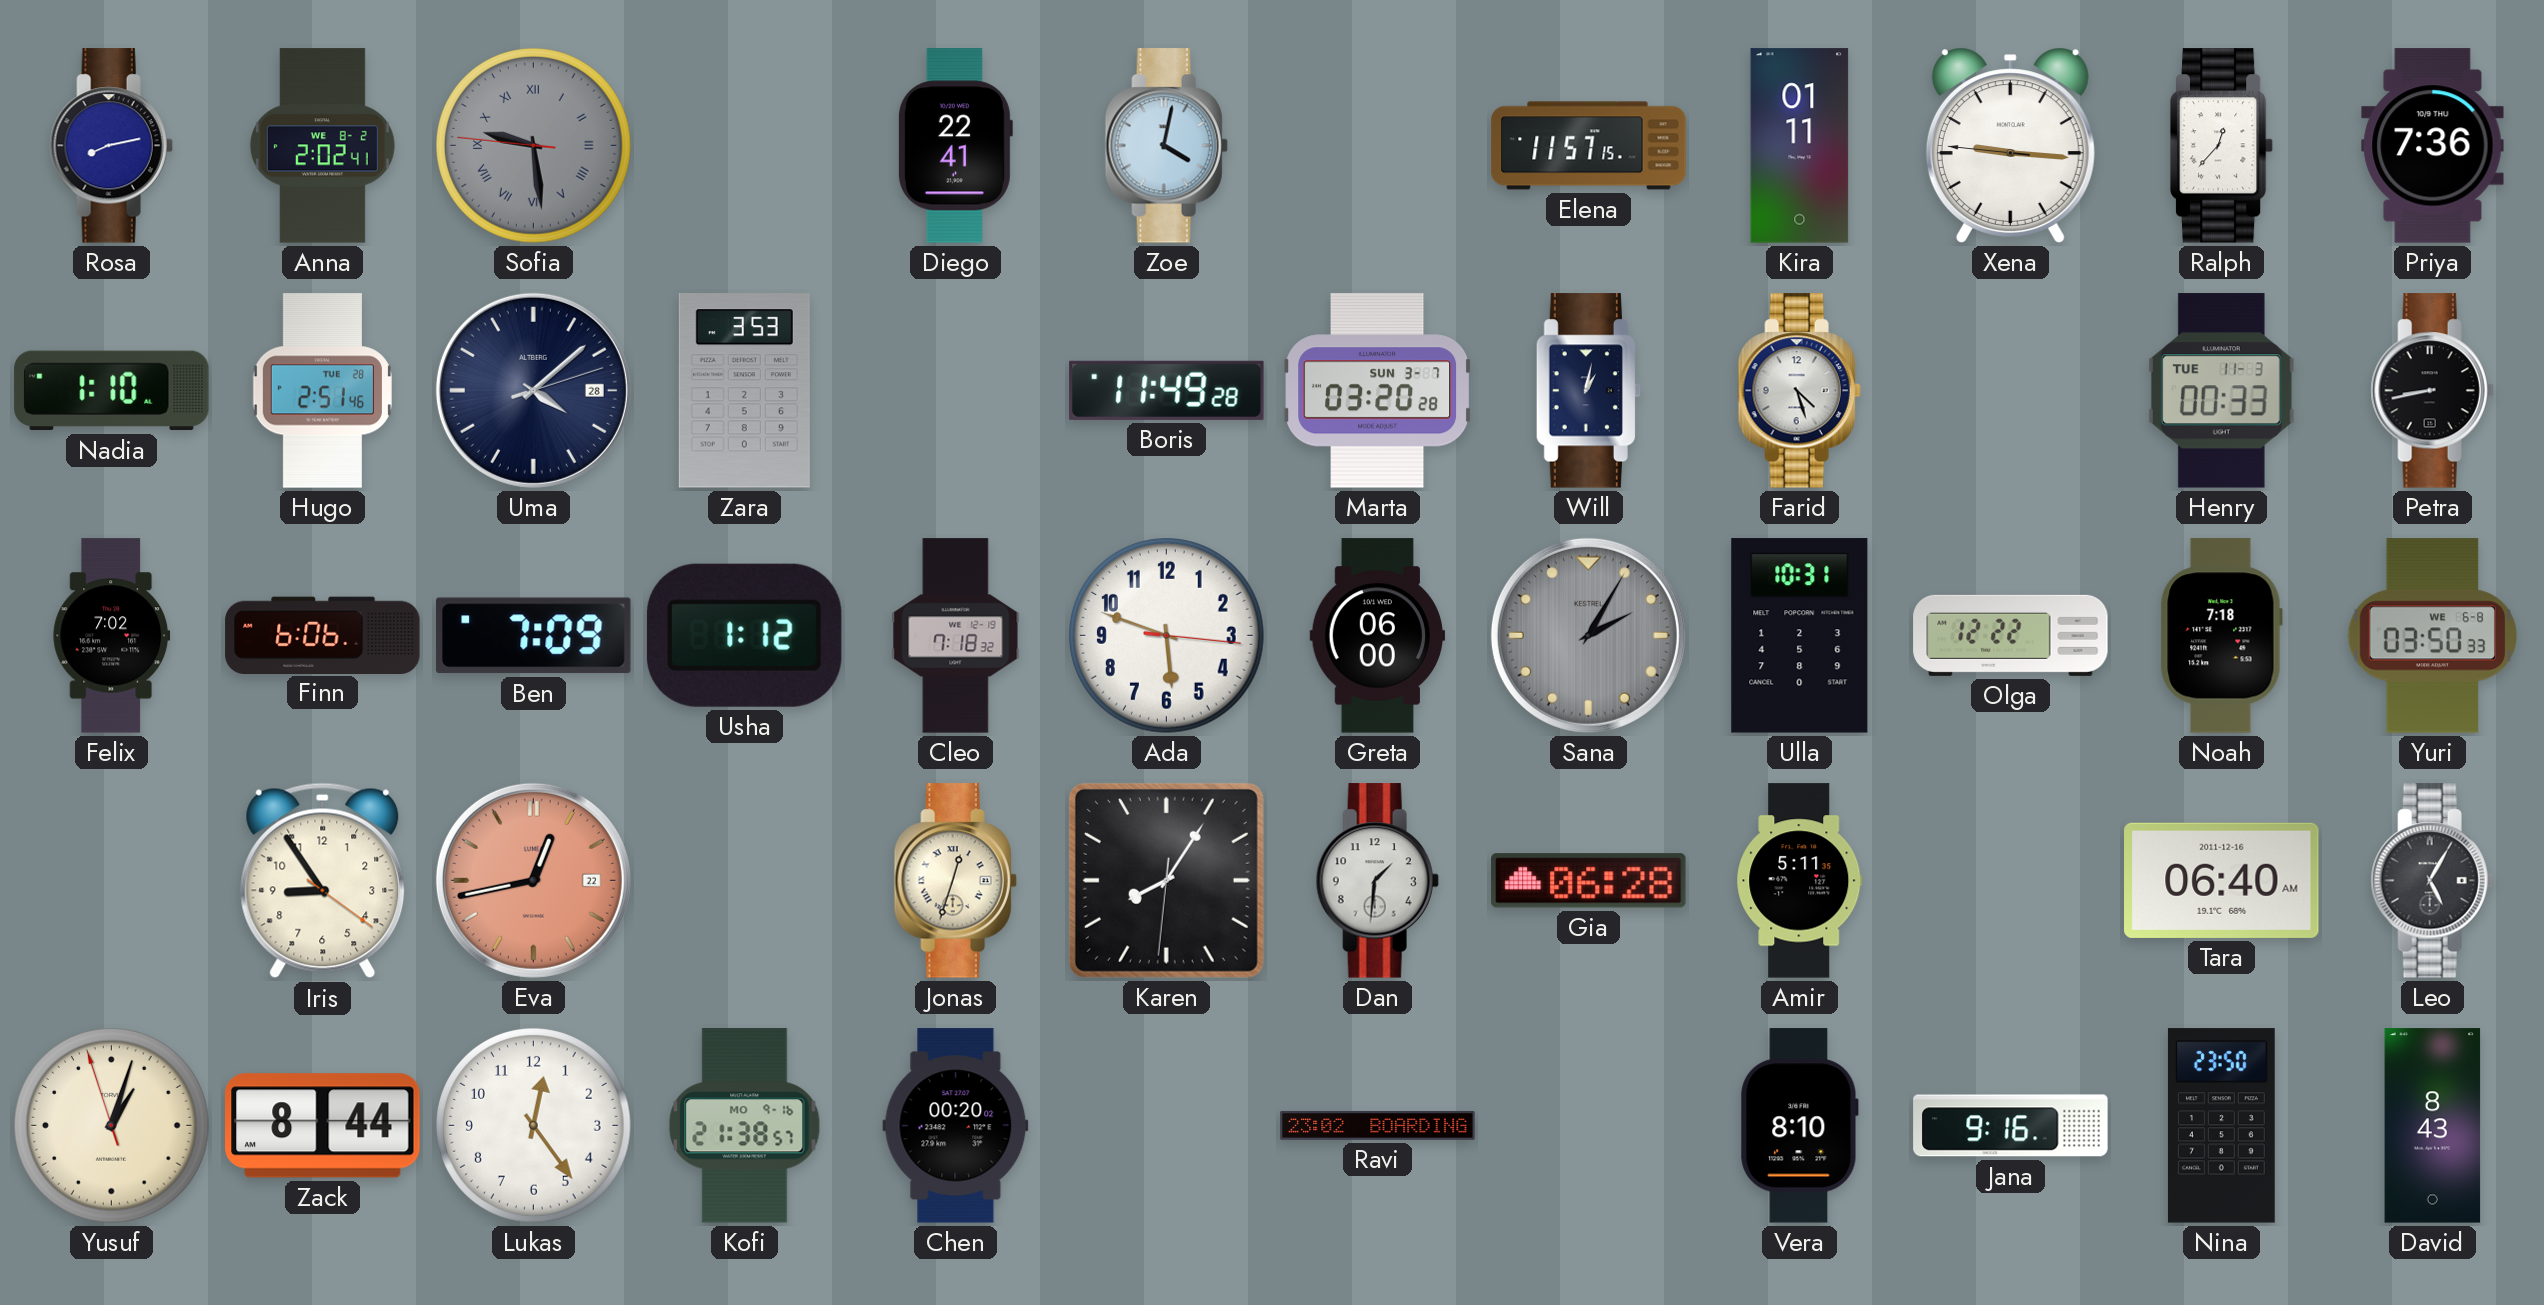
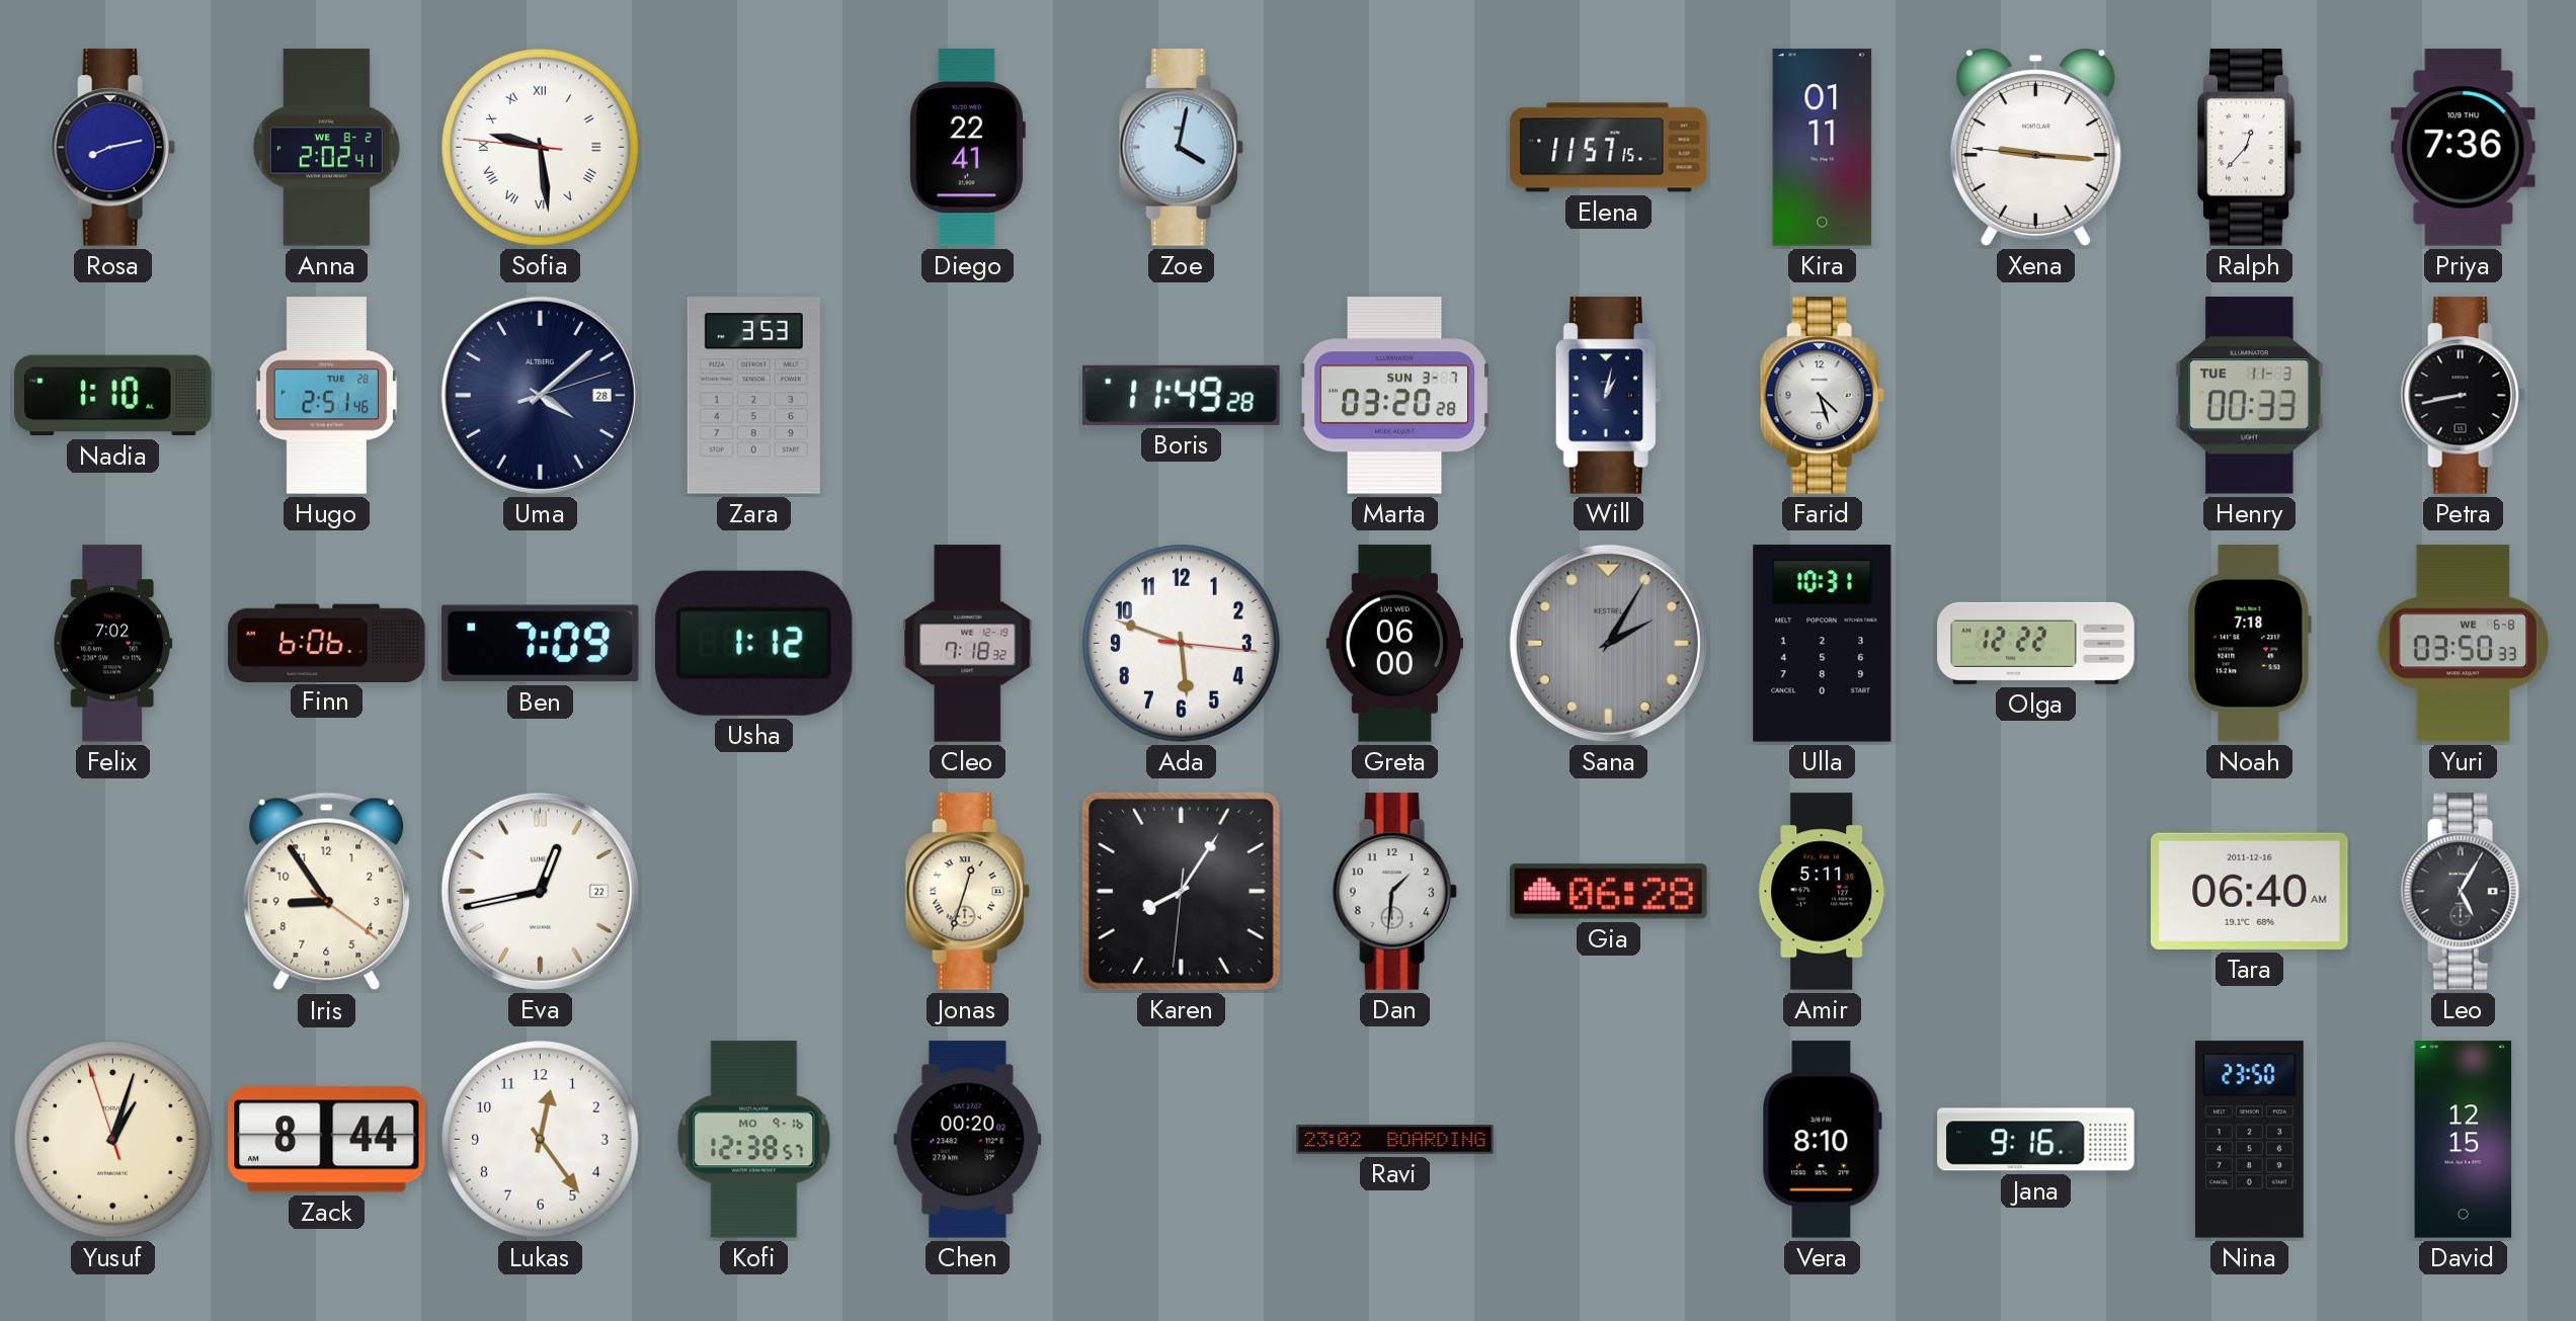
Sofia dial: grey -> white (541, 148)
Eva dial: salmon -> white (540, 891)
Kofi: 21:38 -> 12:38 (754, 1140)
David: 8:43 -> 12:15 (2464, 1140)
